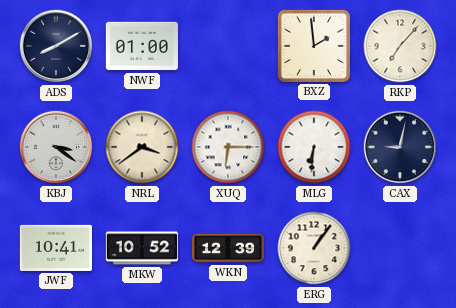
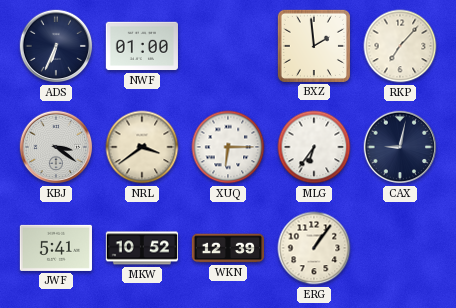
ADS: 8:10 -> 6:34 (56, 46)
MLG: 6:31 -> 6:36 (314, 147)
JWF: 10:41 -> 5:41 (55, 248)
